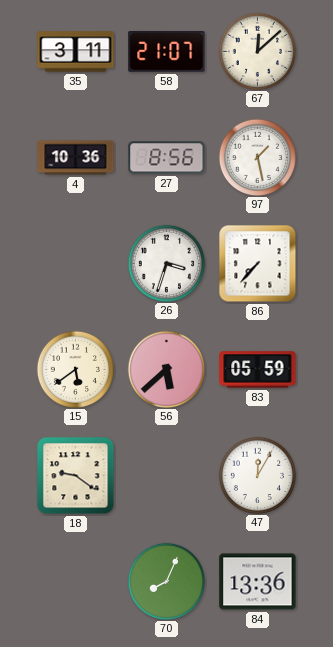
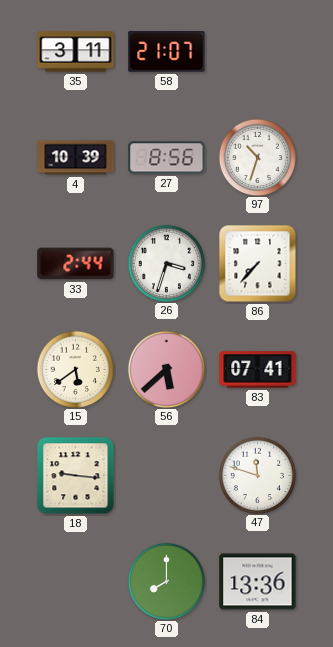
67: 12:08 -> none (257, 51)
4: 10:36 -> 10:39 (76, 158)
97: 1:28 -> 10:33 (257, 157)
33: none -> 2:44 (76, 264)
83: 05:59 -> 07:41 (258, 370)
18: 9:21 -> 9:16 (76, 476)
47: 12:05 -> 11:48 (257, 475)
70: 8:04 -> 8:00 (166, 581)
